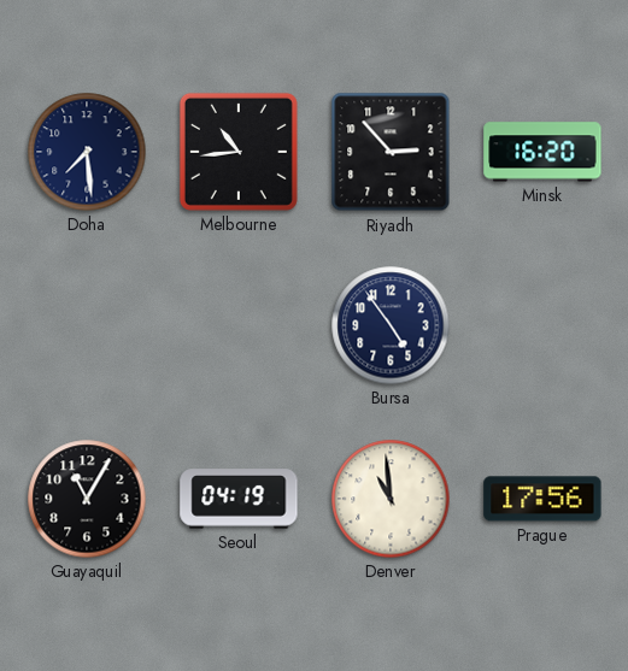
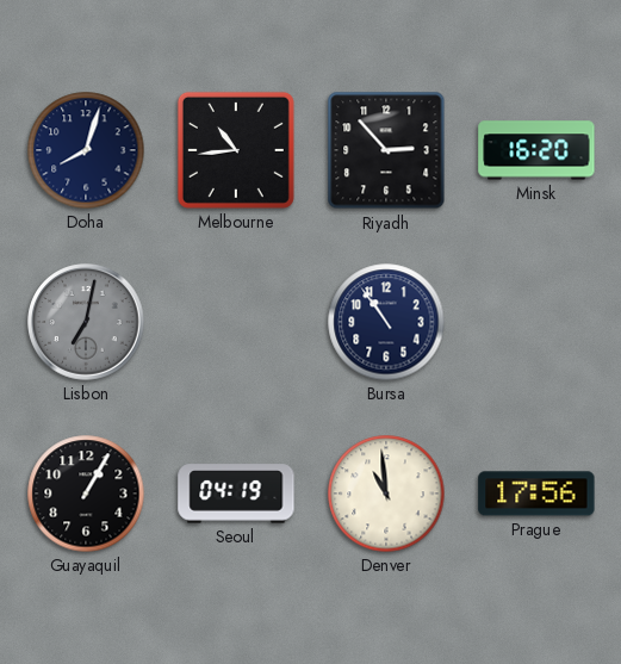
Doha: 7:29 -> 8:03 (86, 150)
Lisbon: none -> 7:02 (86, 322)
Bursa: 4:54 -> 10:54 (386, 322)
Guayaquil: 11:05 -> 1:05 (86, 494)
